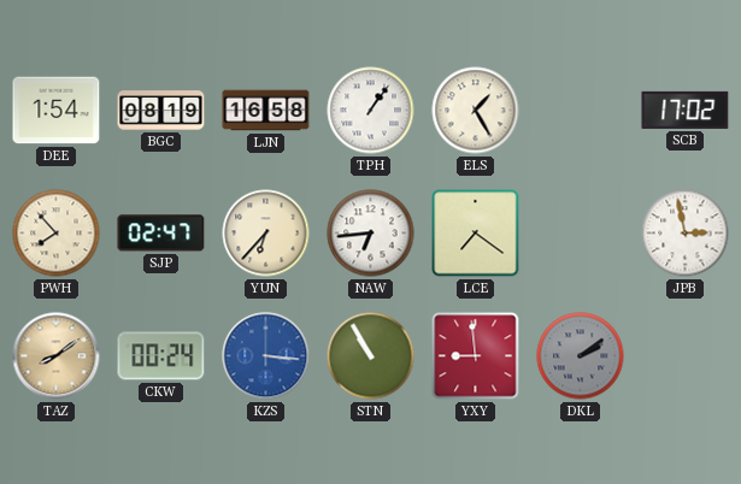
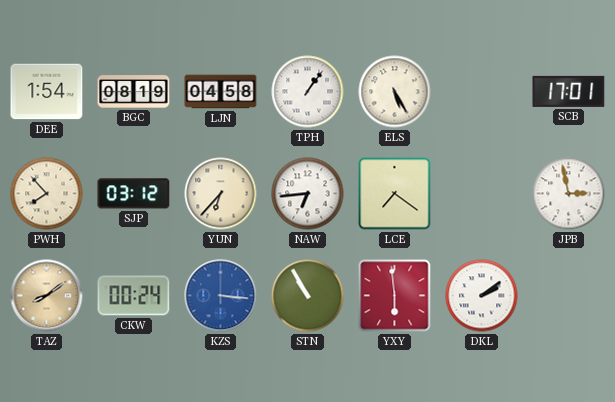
LJN: 16:58 -> 04:58 (221, 92)
ELS: 1:25 -> 5:25 (395, 92)
SCB: 17:02 -> 17:01 (569, 91)
SJP: 02:47 -> 03:12 (134, 194)
YXY: 8:59 -> 5:59 (395, 296)
DKL dial: grey -> white (482, 296)
